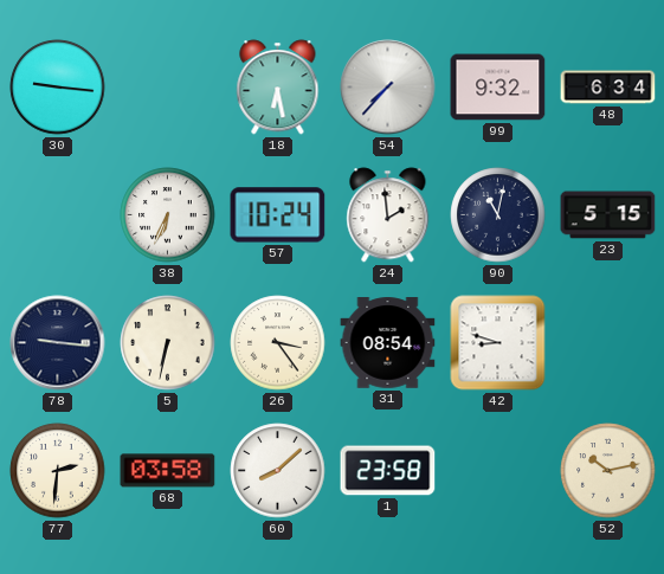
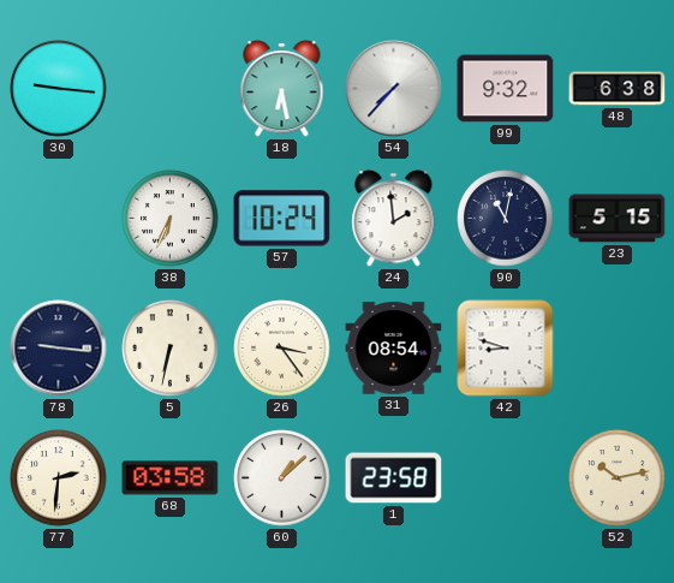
48: 6:34 -> 6:38 (618, 89)
60: 8:08 -> 1:08 (282, 478)
